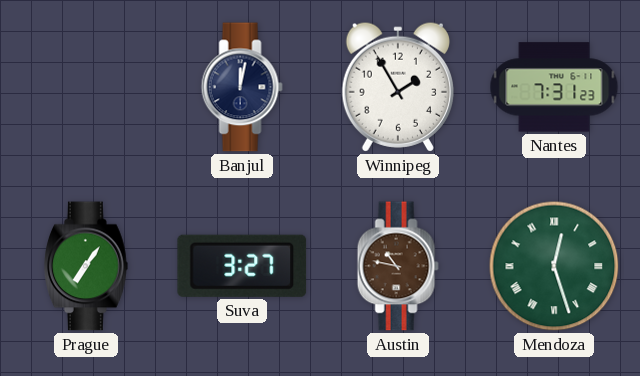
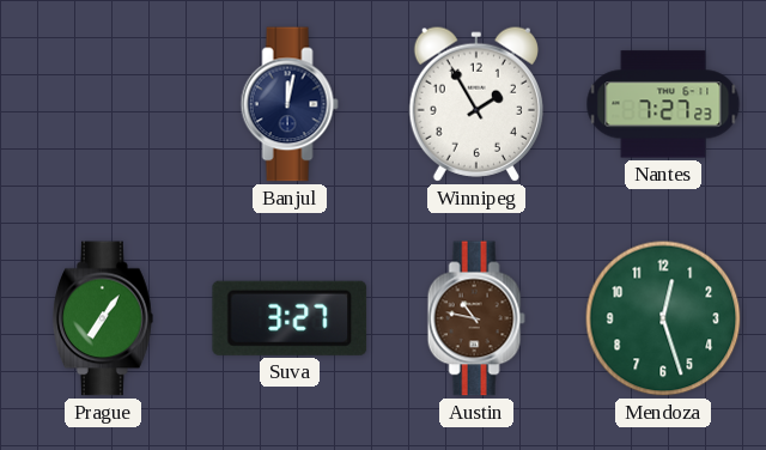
Nantes: 7:31 -> 7:27 (663, 104)
Mendoza numerals: Roman -> Arabic (663, 318)
